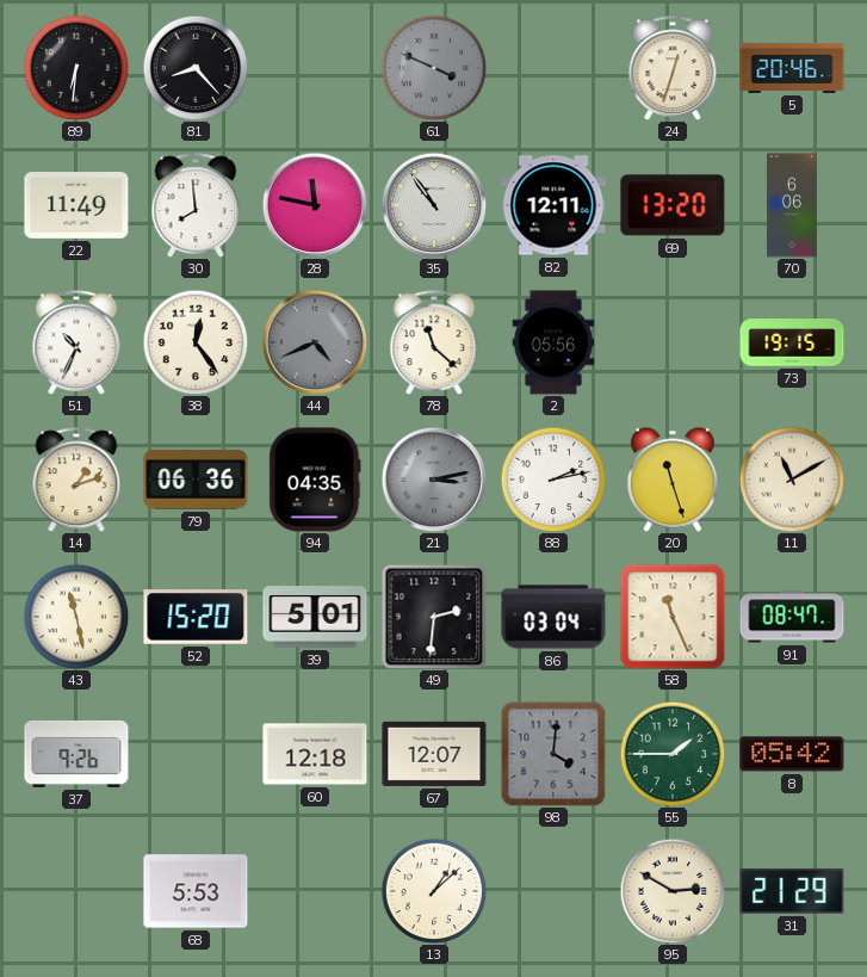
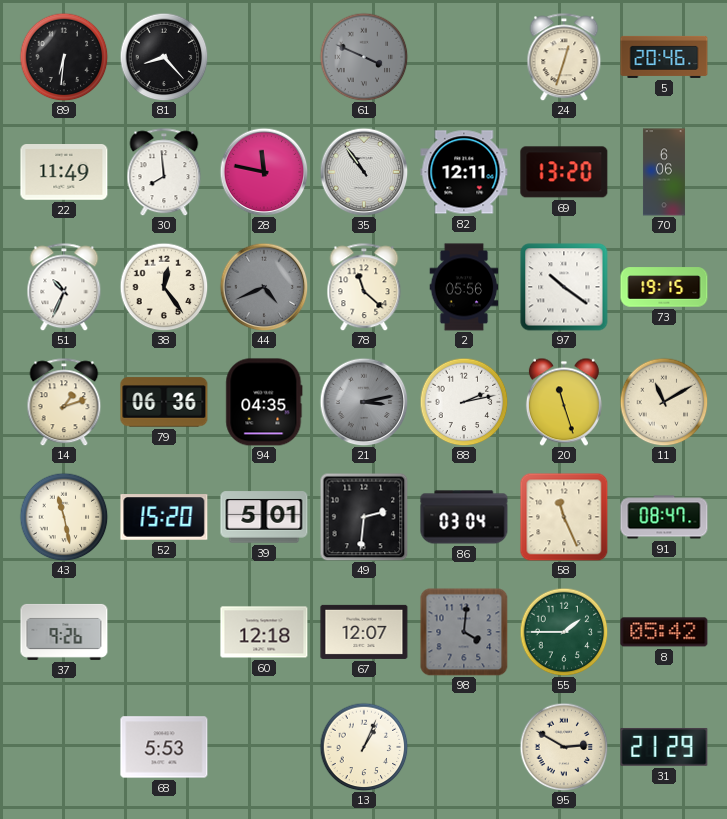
97: none -> 10:21 (564, 287)
13: 1:08 -> 1:04 (364, 747)
